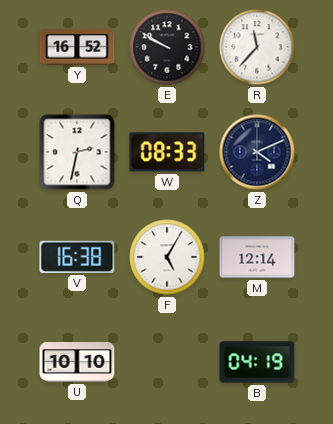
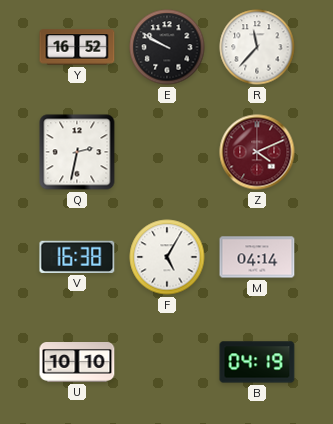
W: 08:33 -> none (167, 152)
Z dial: navy -> burgundy (257, 152)
M: 12:14 -> 04:14 (257, 257)
